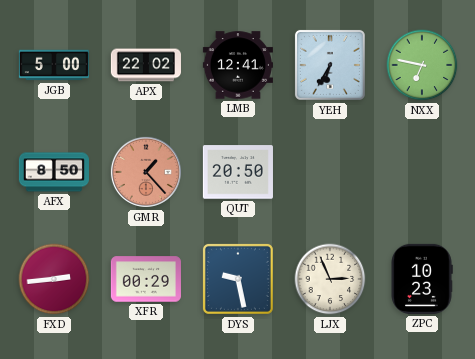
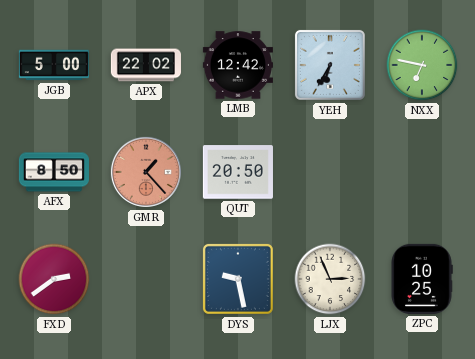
LMB: 12:41 -> 12:42 (238, 65)
FXD: 2:44 -> 2:39 (54, 279)
XFR: 00:29 -> none (146, 279)
ZPC: 10:23 -> 10:25 (422, 279)
